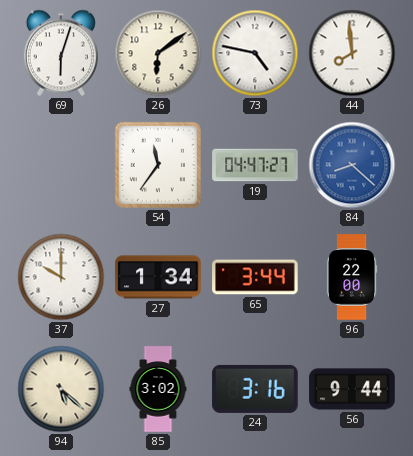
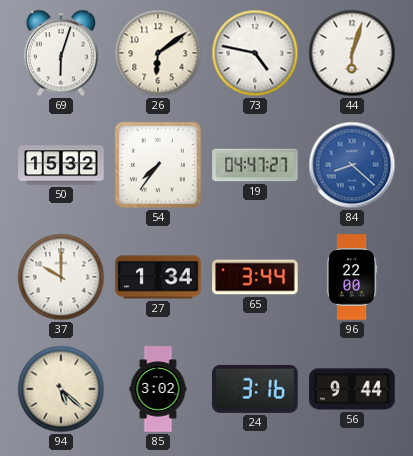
44: 7:59 -> 6:03 (352, 53)
50: none -> 15:32 (61, 165)
54: 11:36 -> 7:36 (158, 165)
